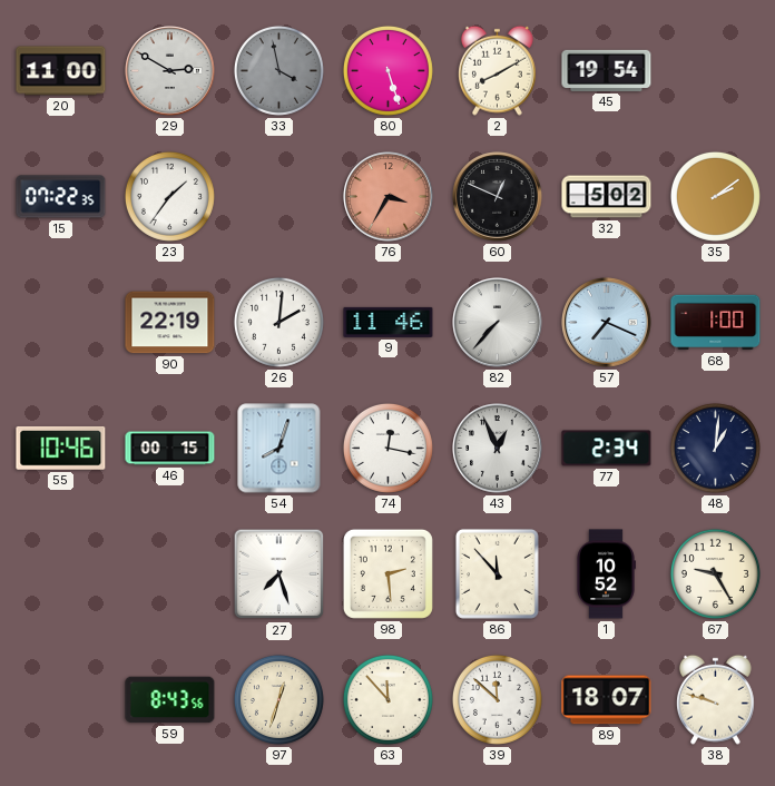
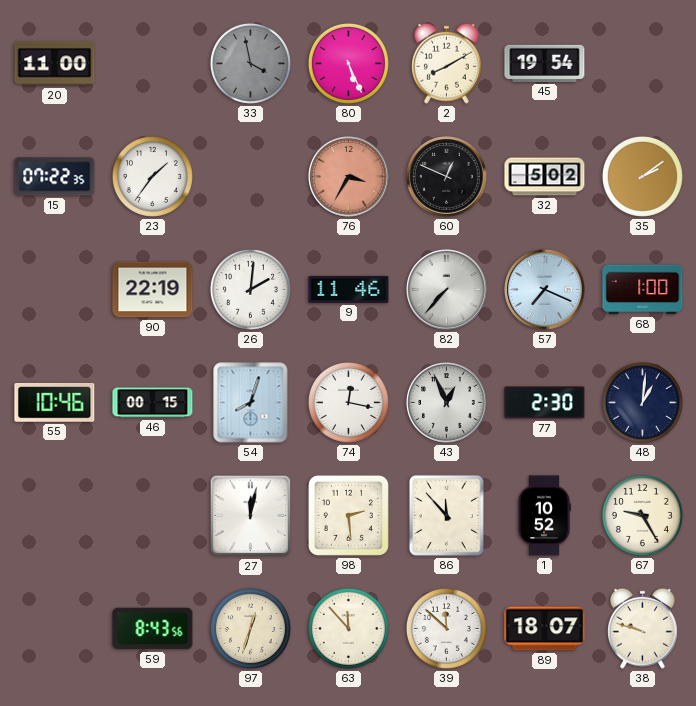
29: 2:50 -> none (170, 71)
80: 5:27 -> 5:26 (348, 63)
77: 2:34 -> 2:30 (545, 403)
27: 7:27 -> 12:02 (251, 516)
